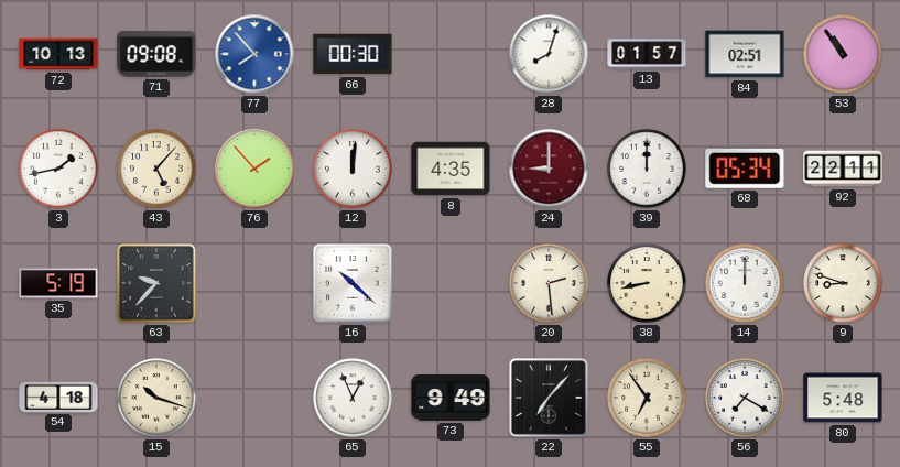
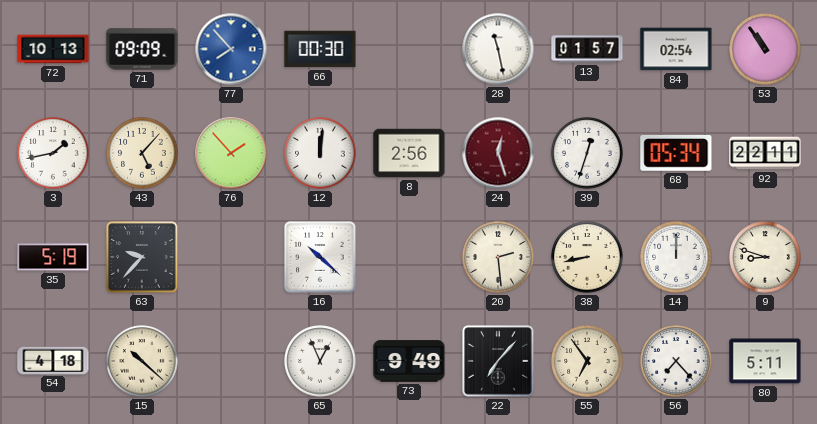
71: 09:08 -> 09:09 (142, 49)
28: 8:03 -> 11:28 (498, 49)
84: 02:51 -> 02:54 (676, 49)
8: 4:35 -> 2:56 (409, 153)
24: 9:00 -> 12:27 (498, 153)
39: 12:00 -> 12:33 (587, 153)
15: 10:18 -> 10:22 (142, 361)
56: 7:20 -> 7:23 (676, 361)
80: 5:48 -> 5:11 (765, 361)
